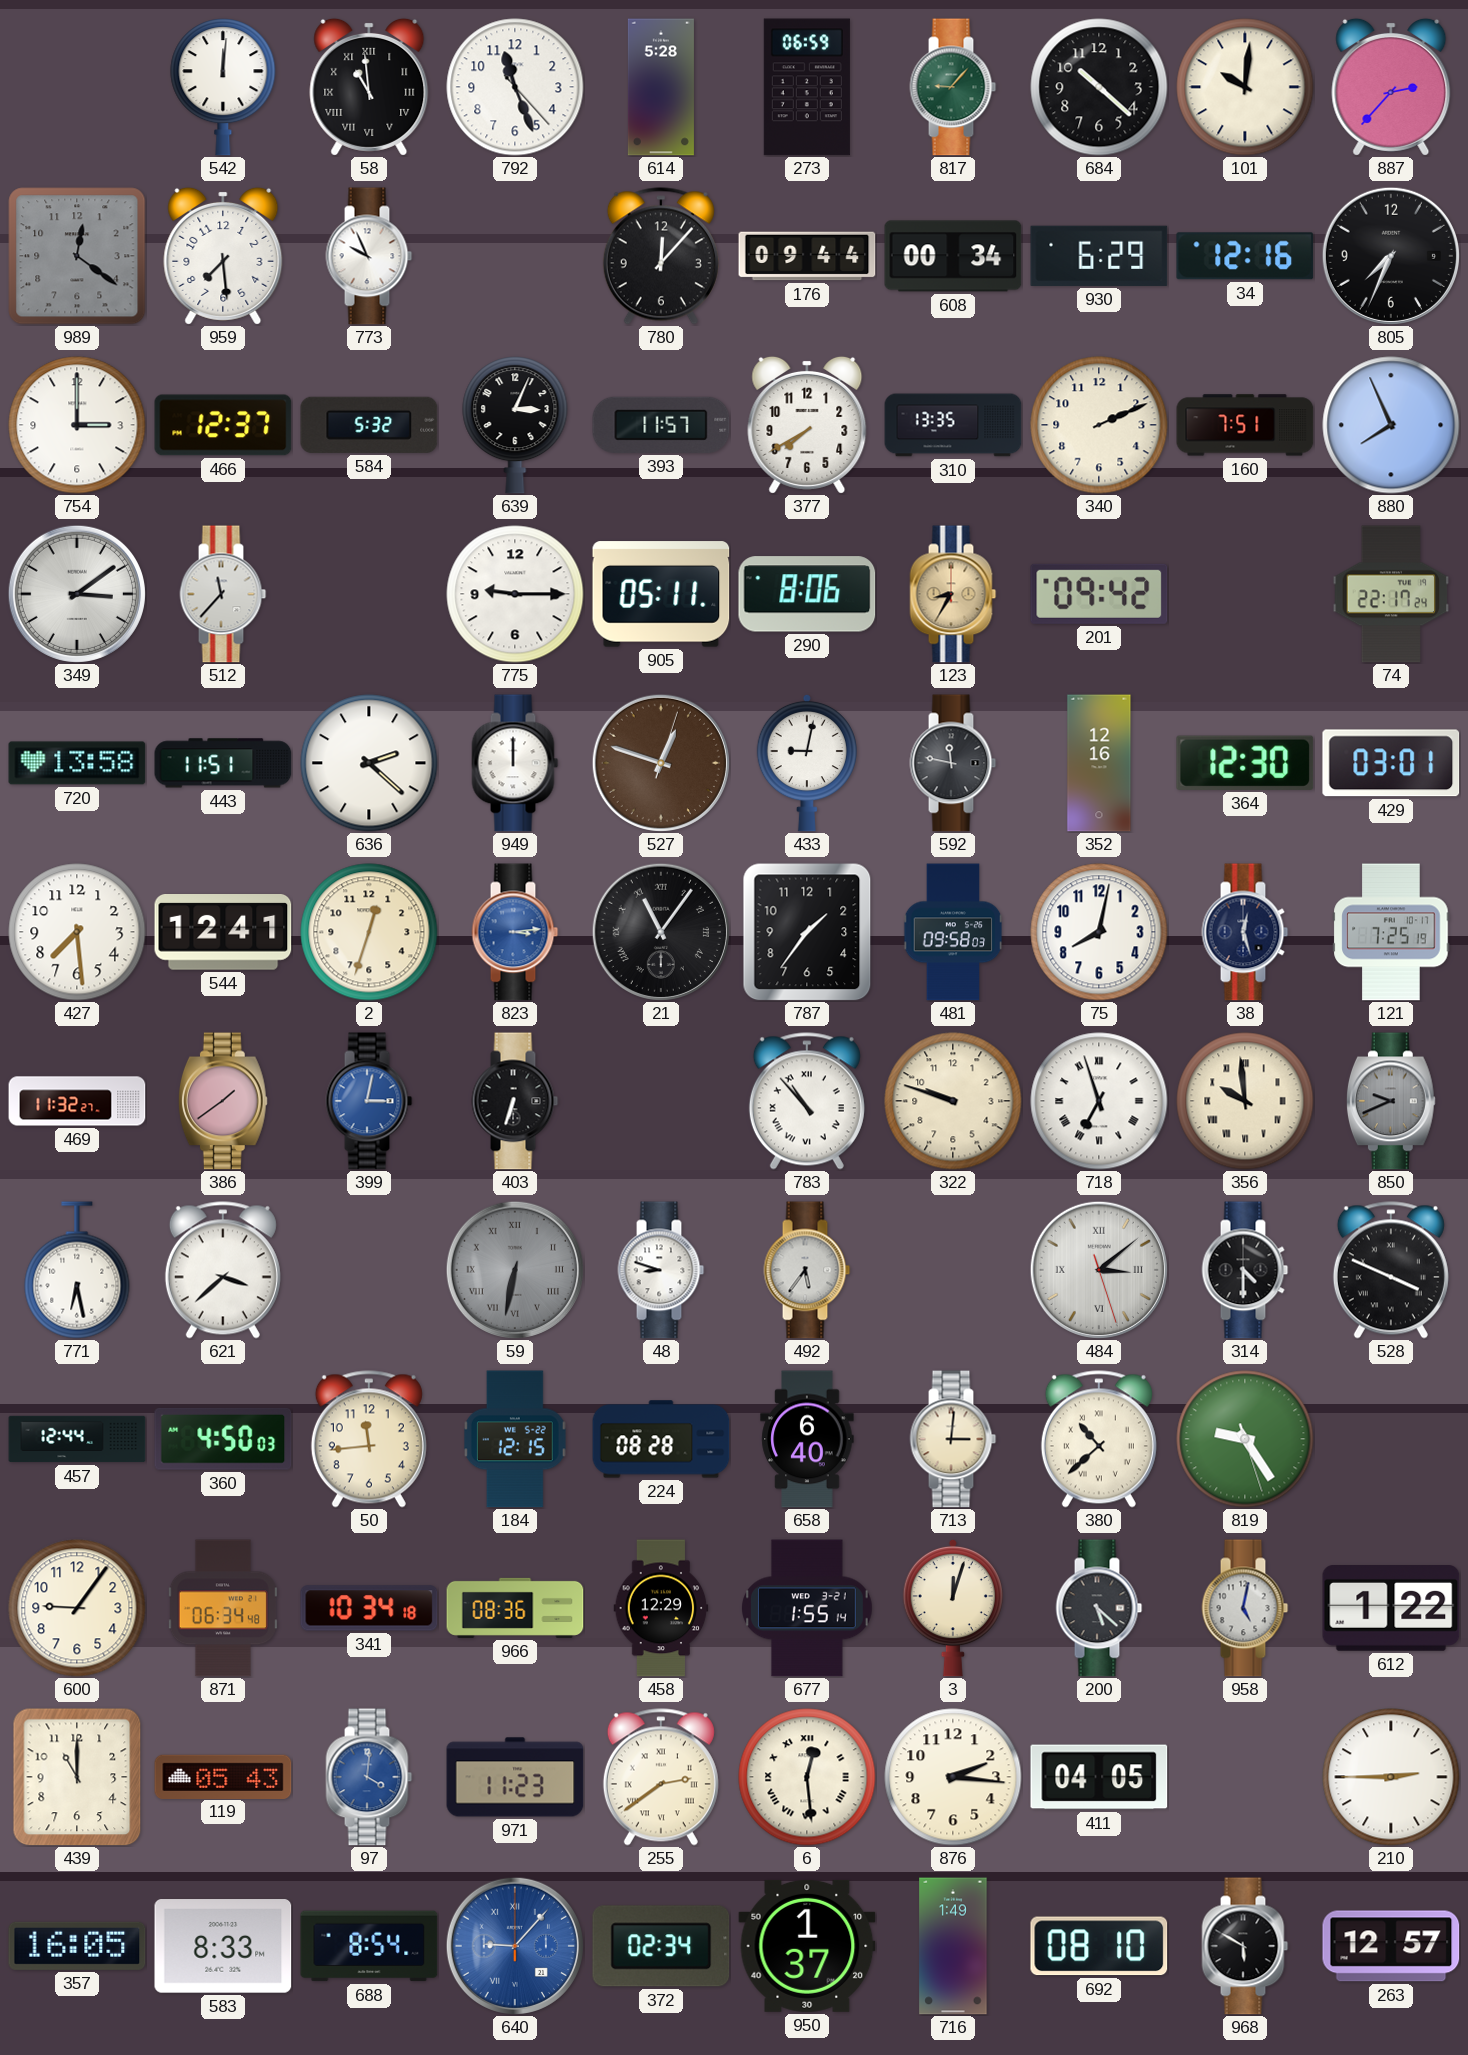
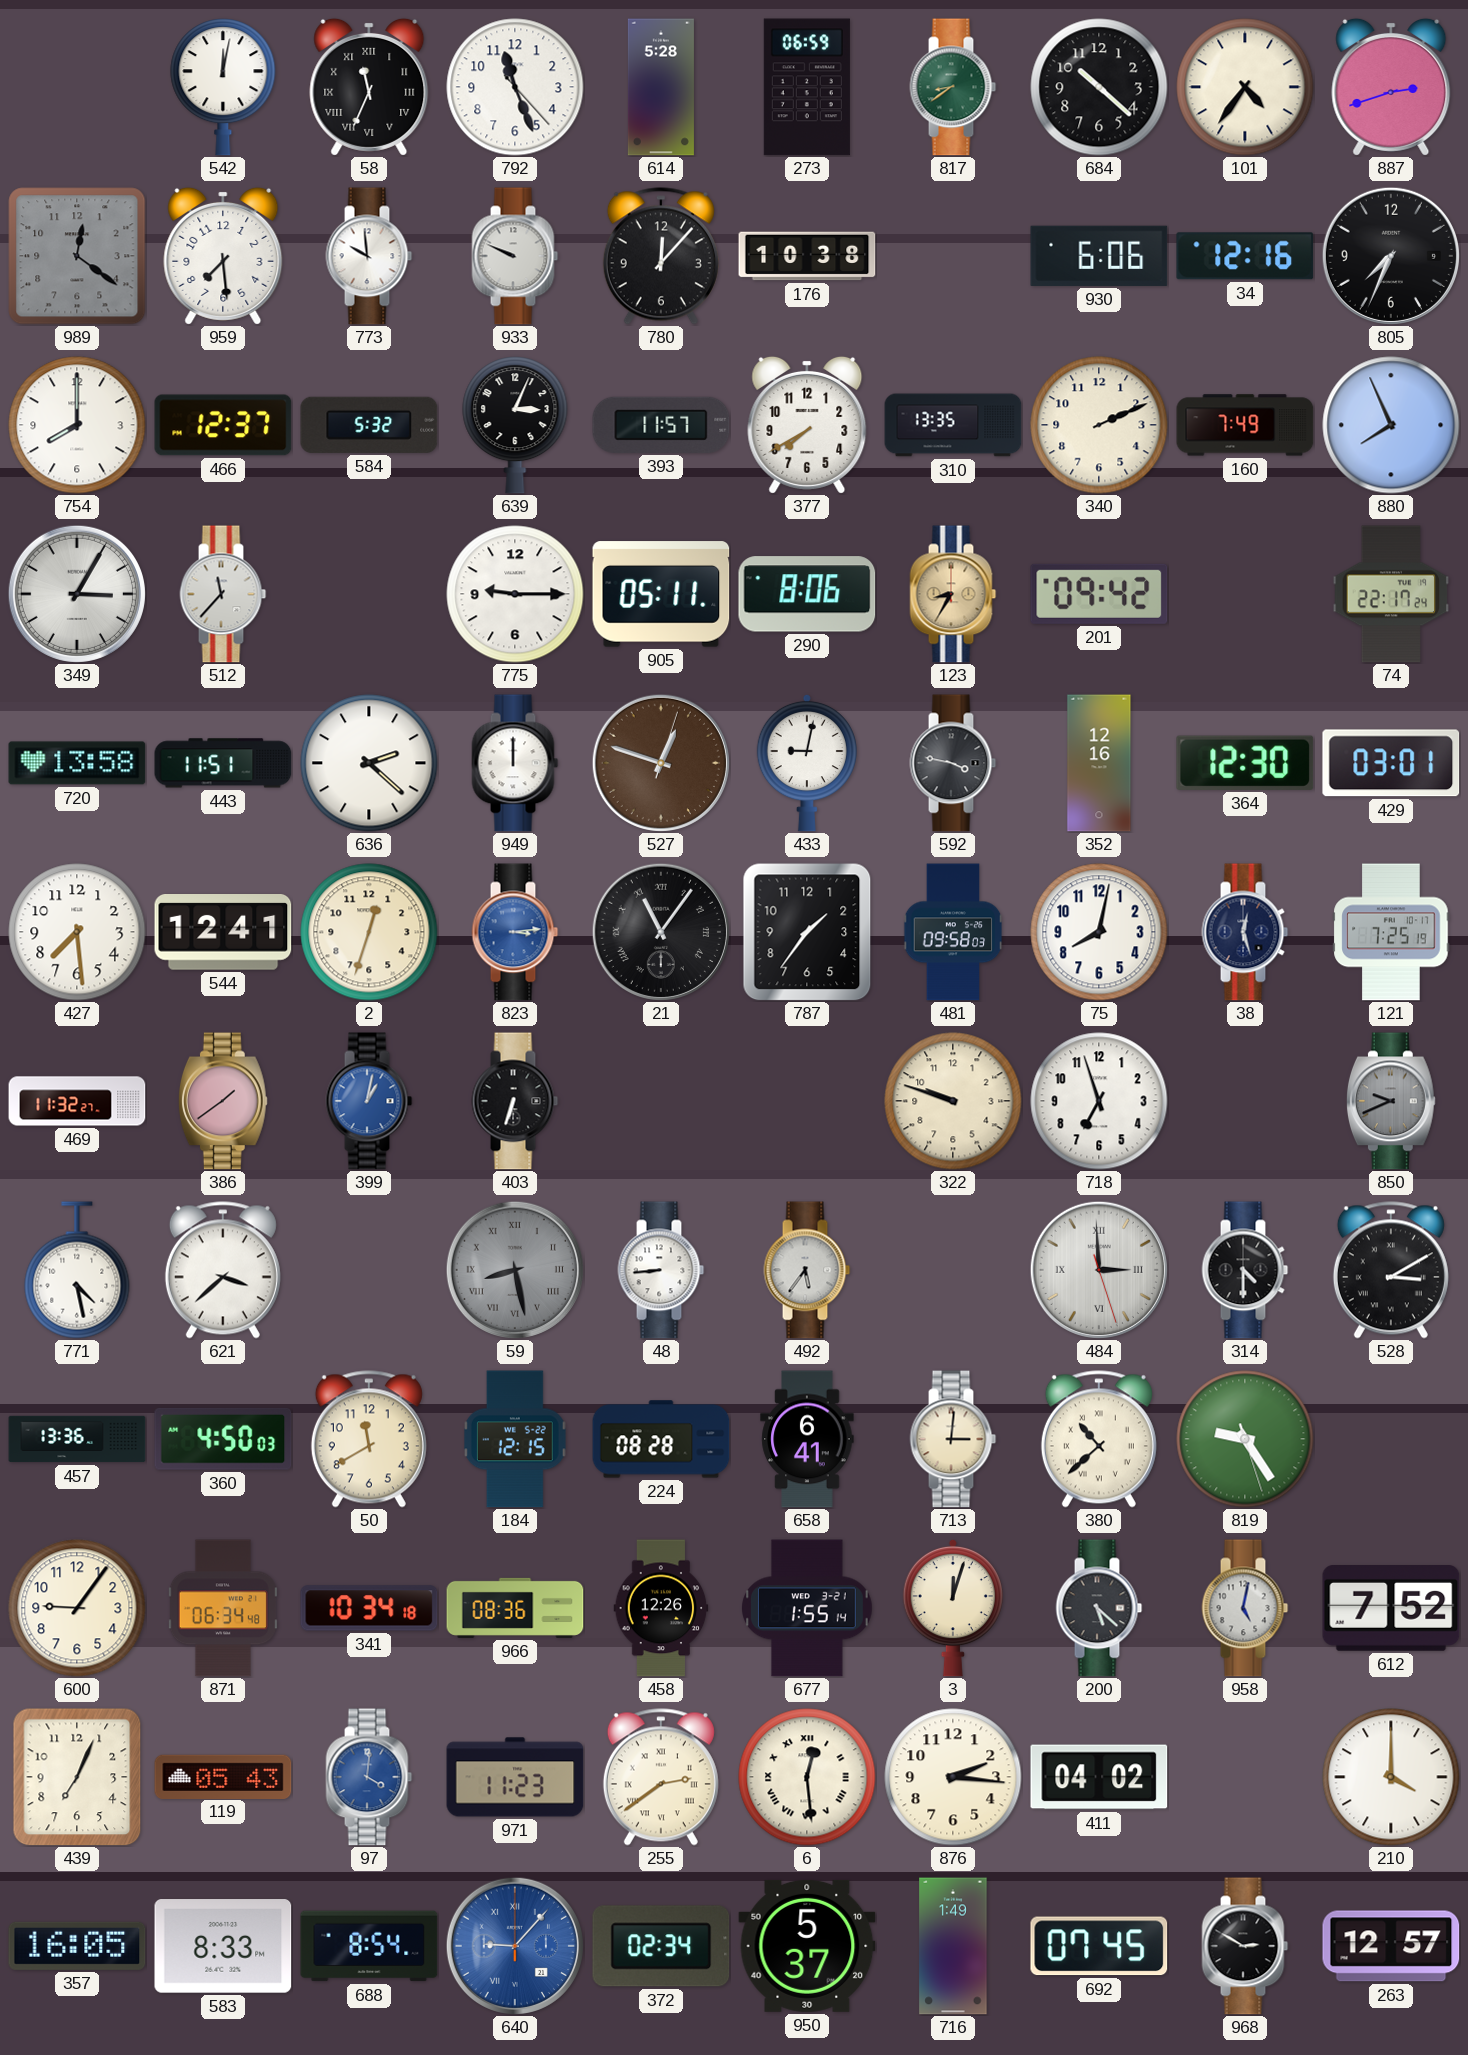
542: 12:01 -> 12:02 (223, 87)
58: 10:59 -> 11:34 (369, 87)
817: 9:07 -> 8:39 (953, 87)
101: 10:01 -> 4:36 (1245, 87)
887: 2:37 -> 2:42 (1391, 87)
773: 9:56 -> 9:59 (369, 256)
933: none -> 9:49 (515, 256)
176: 09:44 -> 10:38 (807, 256)
608: 00:34 -> none (953, 256)
930: 6:29 -> 6:06 (1099, 256)
754: 3:00 -> 8:00 (77, 425)
160: 7:51 -> 7:49 (1245, 425)
349: 3:09 -> 3:05 (77, 594)
592: 11:47 -> 3:47 (953, 763)
399: 3:02 -> 1:02 (369, 1101)
783: 10:53 -> none (807, 1101)
718 numerals: Roman -> Arabic (1099, 1101)
356: 9:59 -> none (1245, 1101)
771: 6:28 -> 4:28 (77, 1270)
59: 6:32 -> 8:28 (515, 1270)
48: 8:48 -> 8:44 (661, 1270)
484: 3:08 -> 2:59 (1099, 1270)
528: 3:49 -> 3:10 (1391, 1270)
457: 12:44 -> 13:36 (77, 1439)
50: 11:44 -> 11:40 (369, 1439)
658: 6:40 -> 6:41 (807, 1439)
458: 12:29 -> 12:26 (661, 1608)
612: 1:22 -> 7:52 (1391, 1609)
439: 11:00 -> 7:04 (77, 1777)
411: 04:05 -> 04:02 (1099, 1777)
210: 2:45 -> 4:00 (1391, 1777)
950: 1:37 -> 5:37 (807, 1946)
692: 08:10 -> 07:45 (1099, 1946)
968: 5:50 -> 2:50 (1245, 1946)
